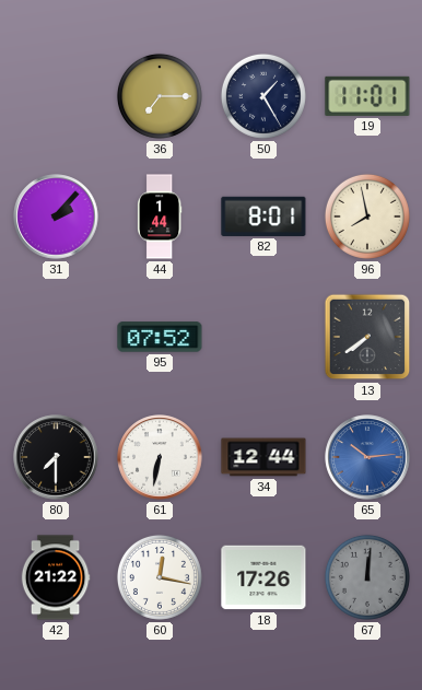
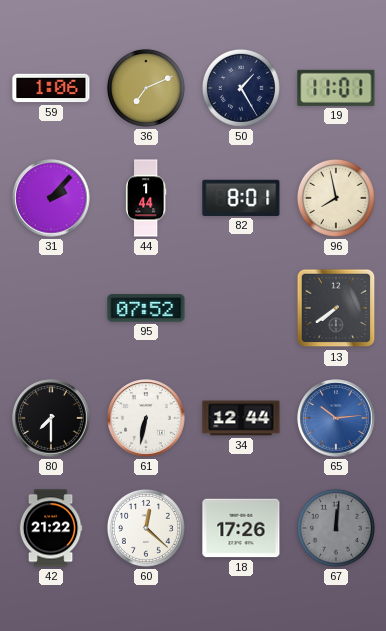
59: none -> 1:06 (51, 88)
36: 7:15 -> 7:11 (146, 88)
60: 12:17 -> 12:22 (146, 528)
